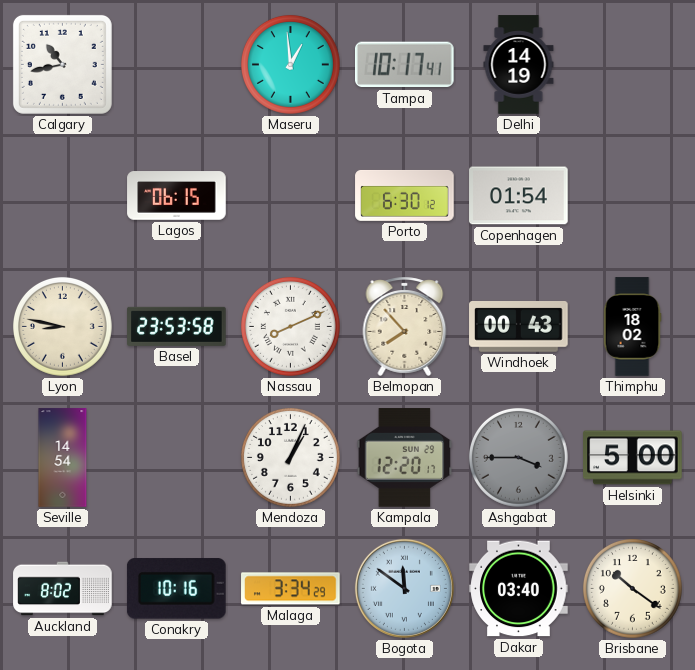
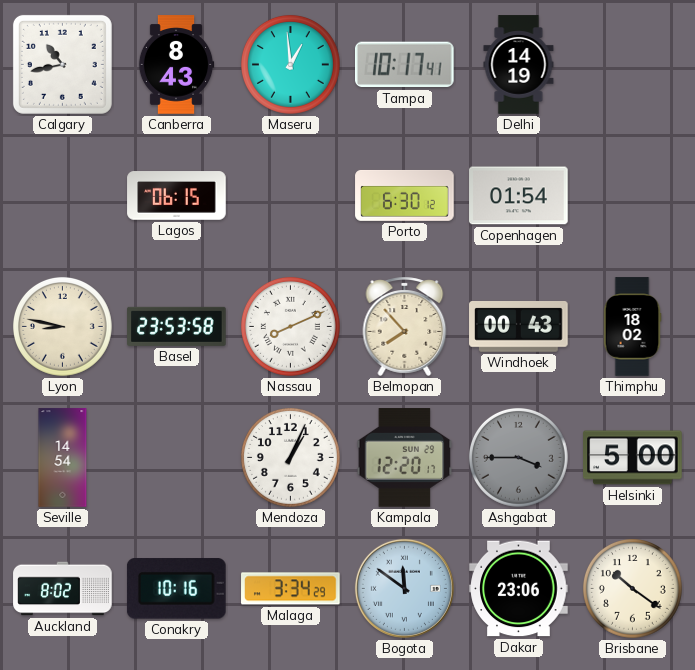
Canberra: none -> 8:43 (176, 65)
Dakar: 03:40 -> 23:06 (519, 589)
